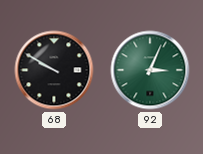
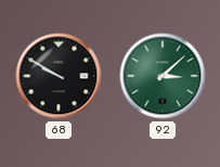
92: 3:04 -> 3:08 (163, 76)
